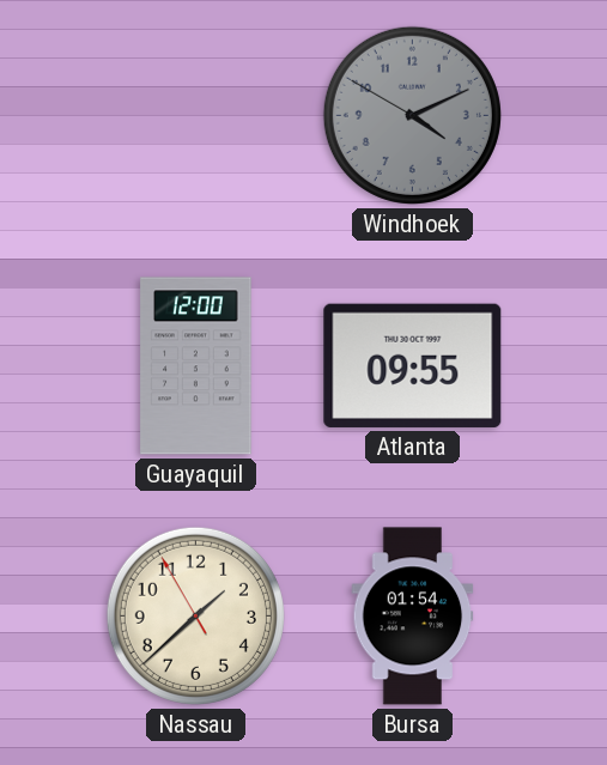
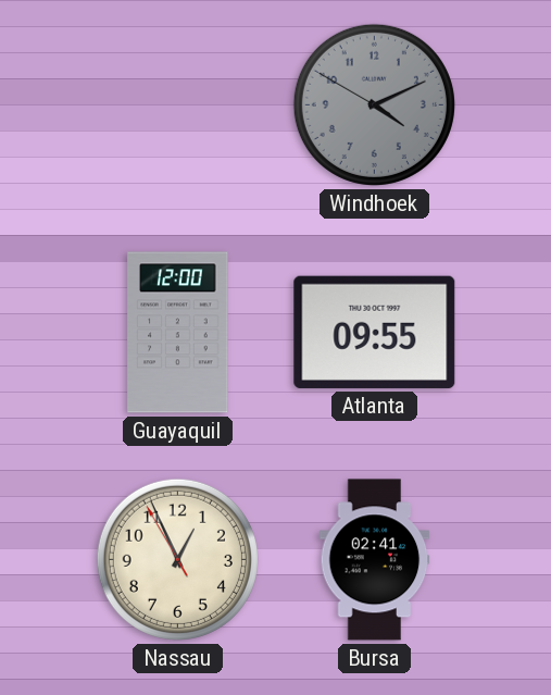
Nassau: 1:37 -> 12:55 (177, 559)
Bursa: 01:54 -> 02:41 (375, 560)
